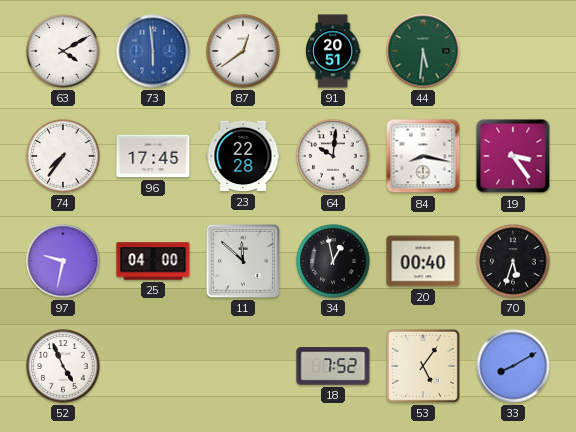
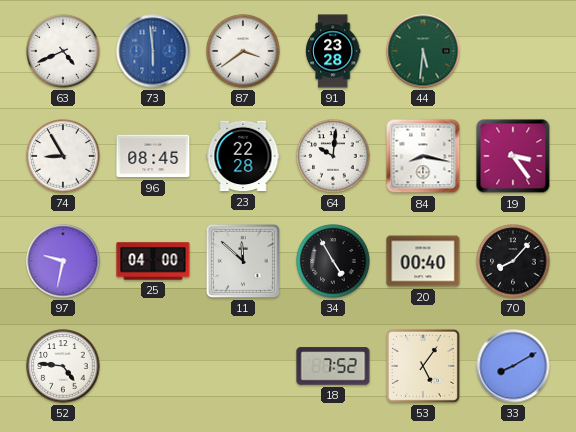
63: 4:10 -> 4:41 (63, 51)
87: 12:39 -> 3:39 (243, 51)
91: 20:51 -> 23:28 (333, 51)
74: 7:36 -> 8:55 (63, 156)
96: 17:45 -> 08:45 (153, 156)
34: 12:58 -> 4:55 (333, 261)
70: 5:33 -> 8:07 (513, 261)
52: 4:56 -> 4:46 (63, 366)
